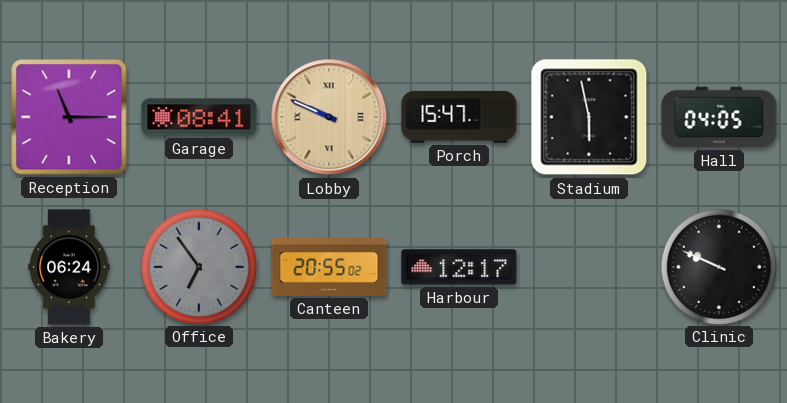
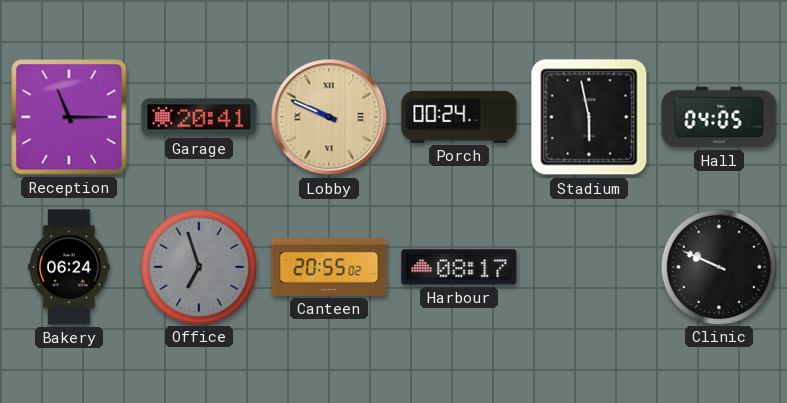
Garage: 08:41 -> 20:41 (199, 117)
Porch: 15:47 -> 00:24 (459, 117)
Office: 6:54 -> 6:57 (198, 266)
Harbour: 12:17 -> 08:17 (459, 267)
